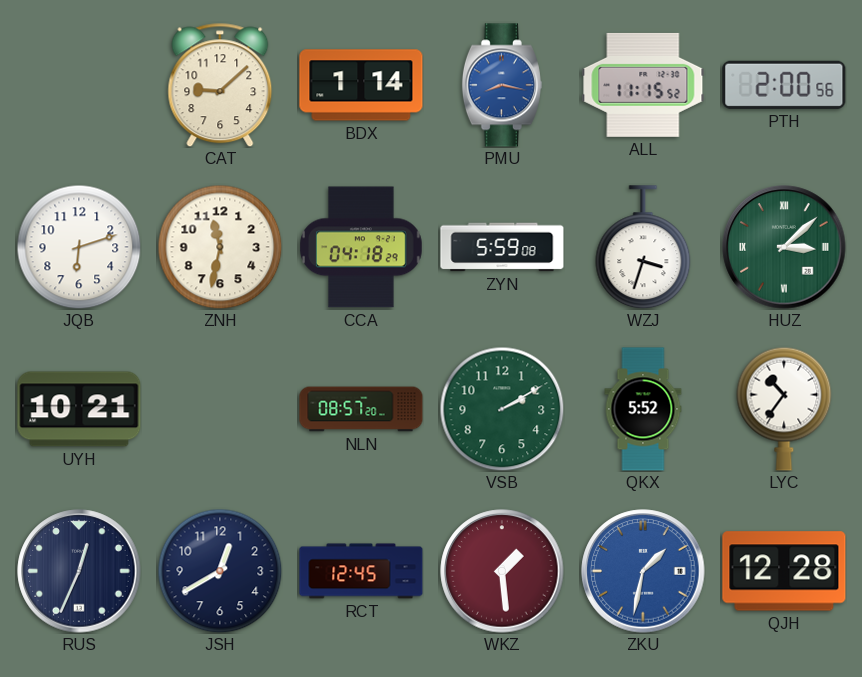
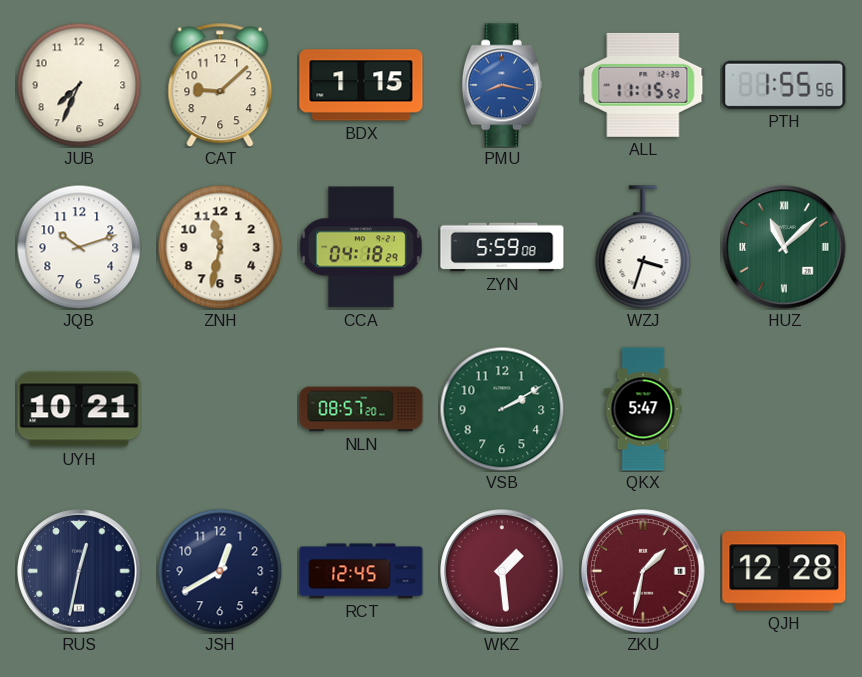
JUB: none -> 7:34 (79, 85)
BDX: 1:14 -> 1:15 (361, 85)
PTH: 2:00 -> 1:55 (784, 85)
JQB: 6:12 -> 10:12 (79, 247)
HUZ: 3:08 -> 11:08 (784, 247)
QKX: 5:52 -> 5:47 (643, 409)
LYC: 10:36 -> none (784, 409)
RUS: 12:34 -> 12:32 (79, 571)
ZKU dial: blue -> burgundy (643, 571)
